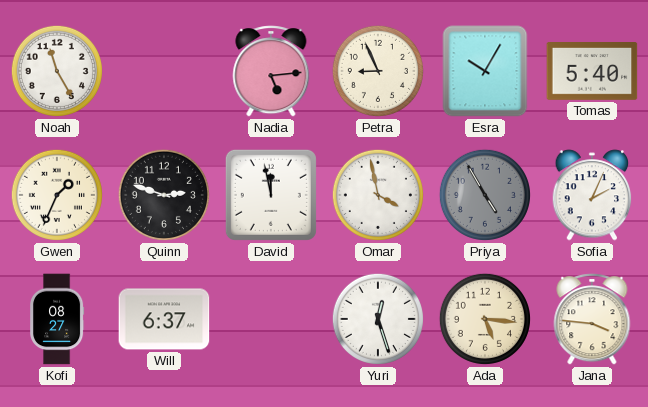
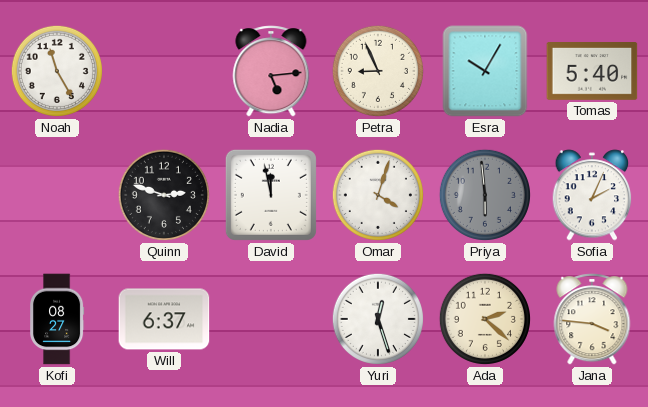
Gwen: 1:34 -> none (57, 195)
Omar: 3:58 -> 4:03 (378, 195)
Priya: 4:55 -> 5:59 (485, 195)
Ada: 5:16 -> 2:22 (485, 319)
